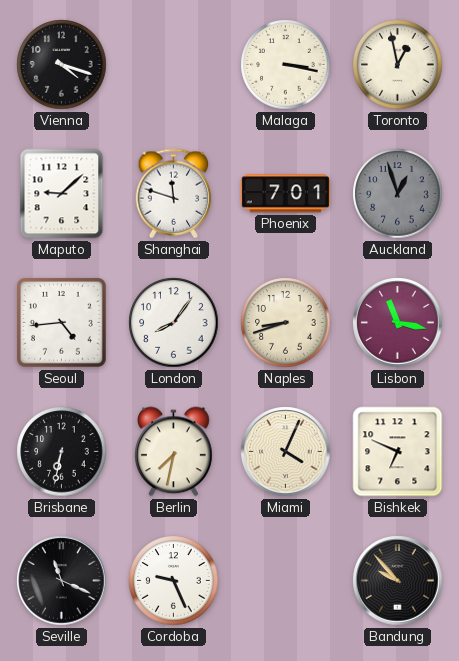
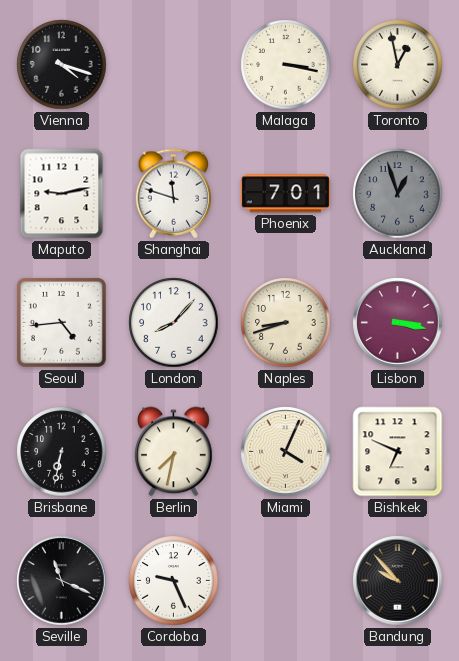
Maputo: 9:08 -> 9:13 (62, 194)
London: 8:06 -> 8:07 (174, 323)
Lisbon: 11:17 -> 3:17 (398, 323)
